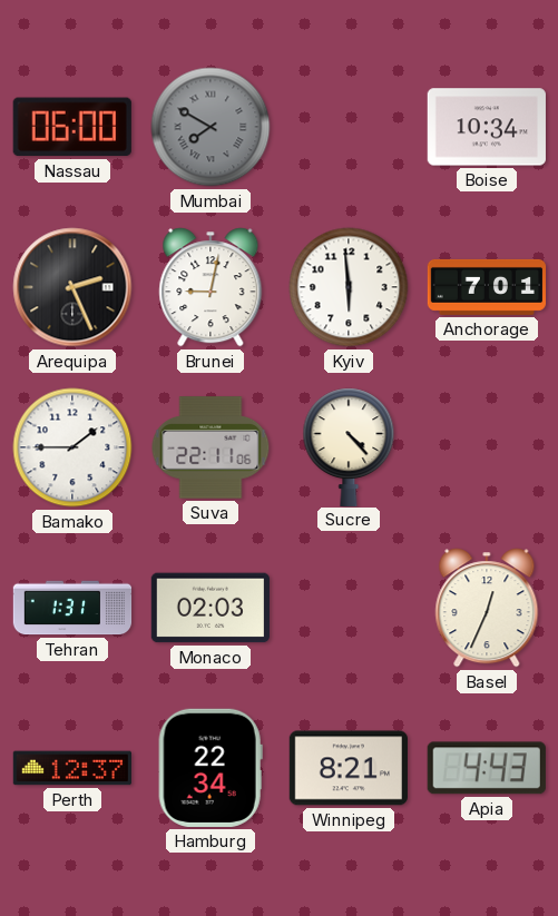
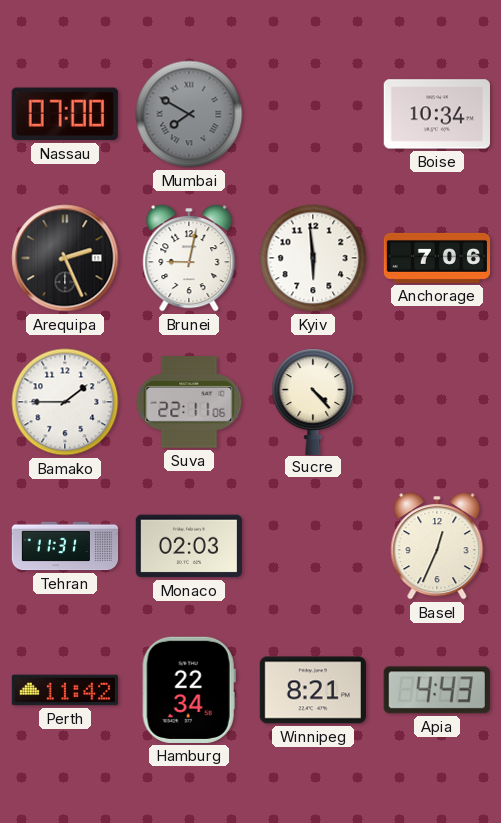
Nassau: 06:00 -> 07:00 (65, 114)
Anchorage: 7:01 -> 7:06 (437, 258)
Tehran: 1:31 -> 11:31 (65, 546)
Perth: 12:37 -> 11:42 (64, 690)
